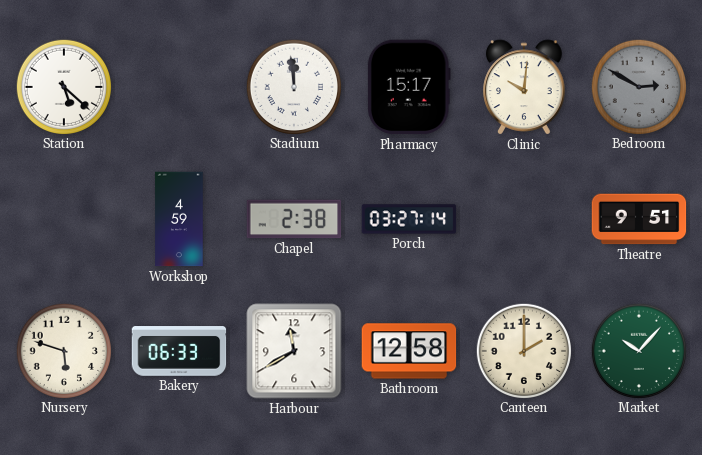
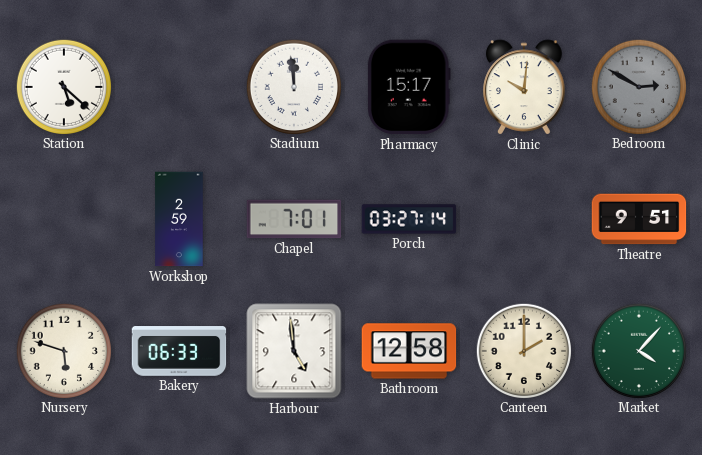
Workshop: 4:59 -> 2:59 (179, 219)
Chapel: 2:38 -> 7:01 (294, 219)
Harbour: 11:40 -> 4:59 (294, 351)
Market: 10:07 -> 4:07 (638, 350)
